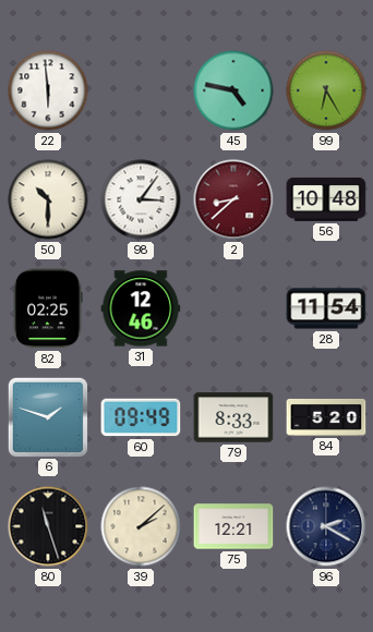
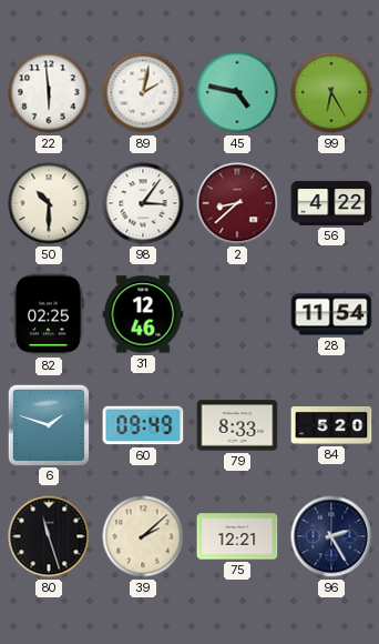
89: none -> 2:02 (143, 92)
56: 10:48 -> 4:22 (331, 203)
96: 2:20 -> 2:25 (331, 536)
